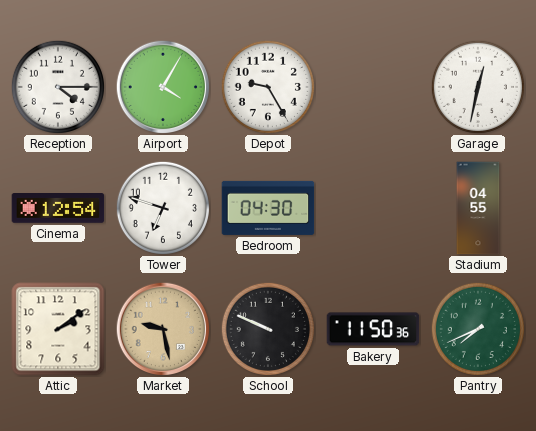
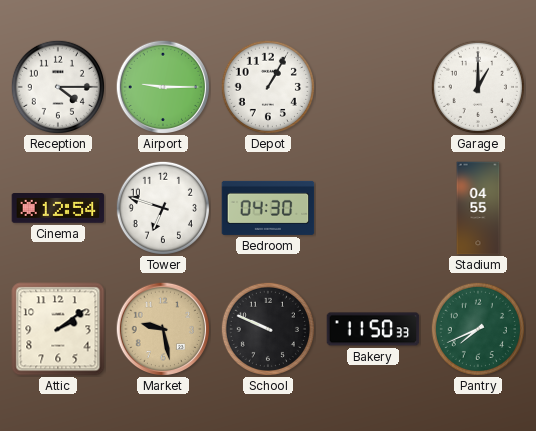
Airport: 4:05 -> 9:15 (162, 86)
Depot: 9:25 -> 1:05 (268, 87)
Garage: 12:32 -> 1:00 (478, 87)
Bakery: 11:50:36 -> 11:50:33 (373, 329)
